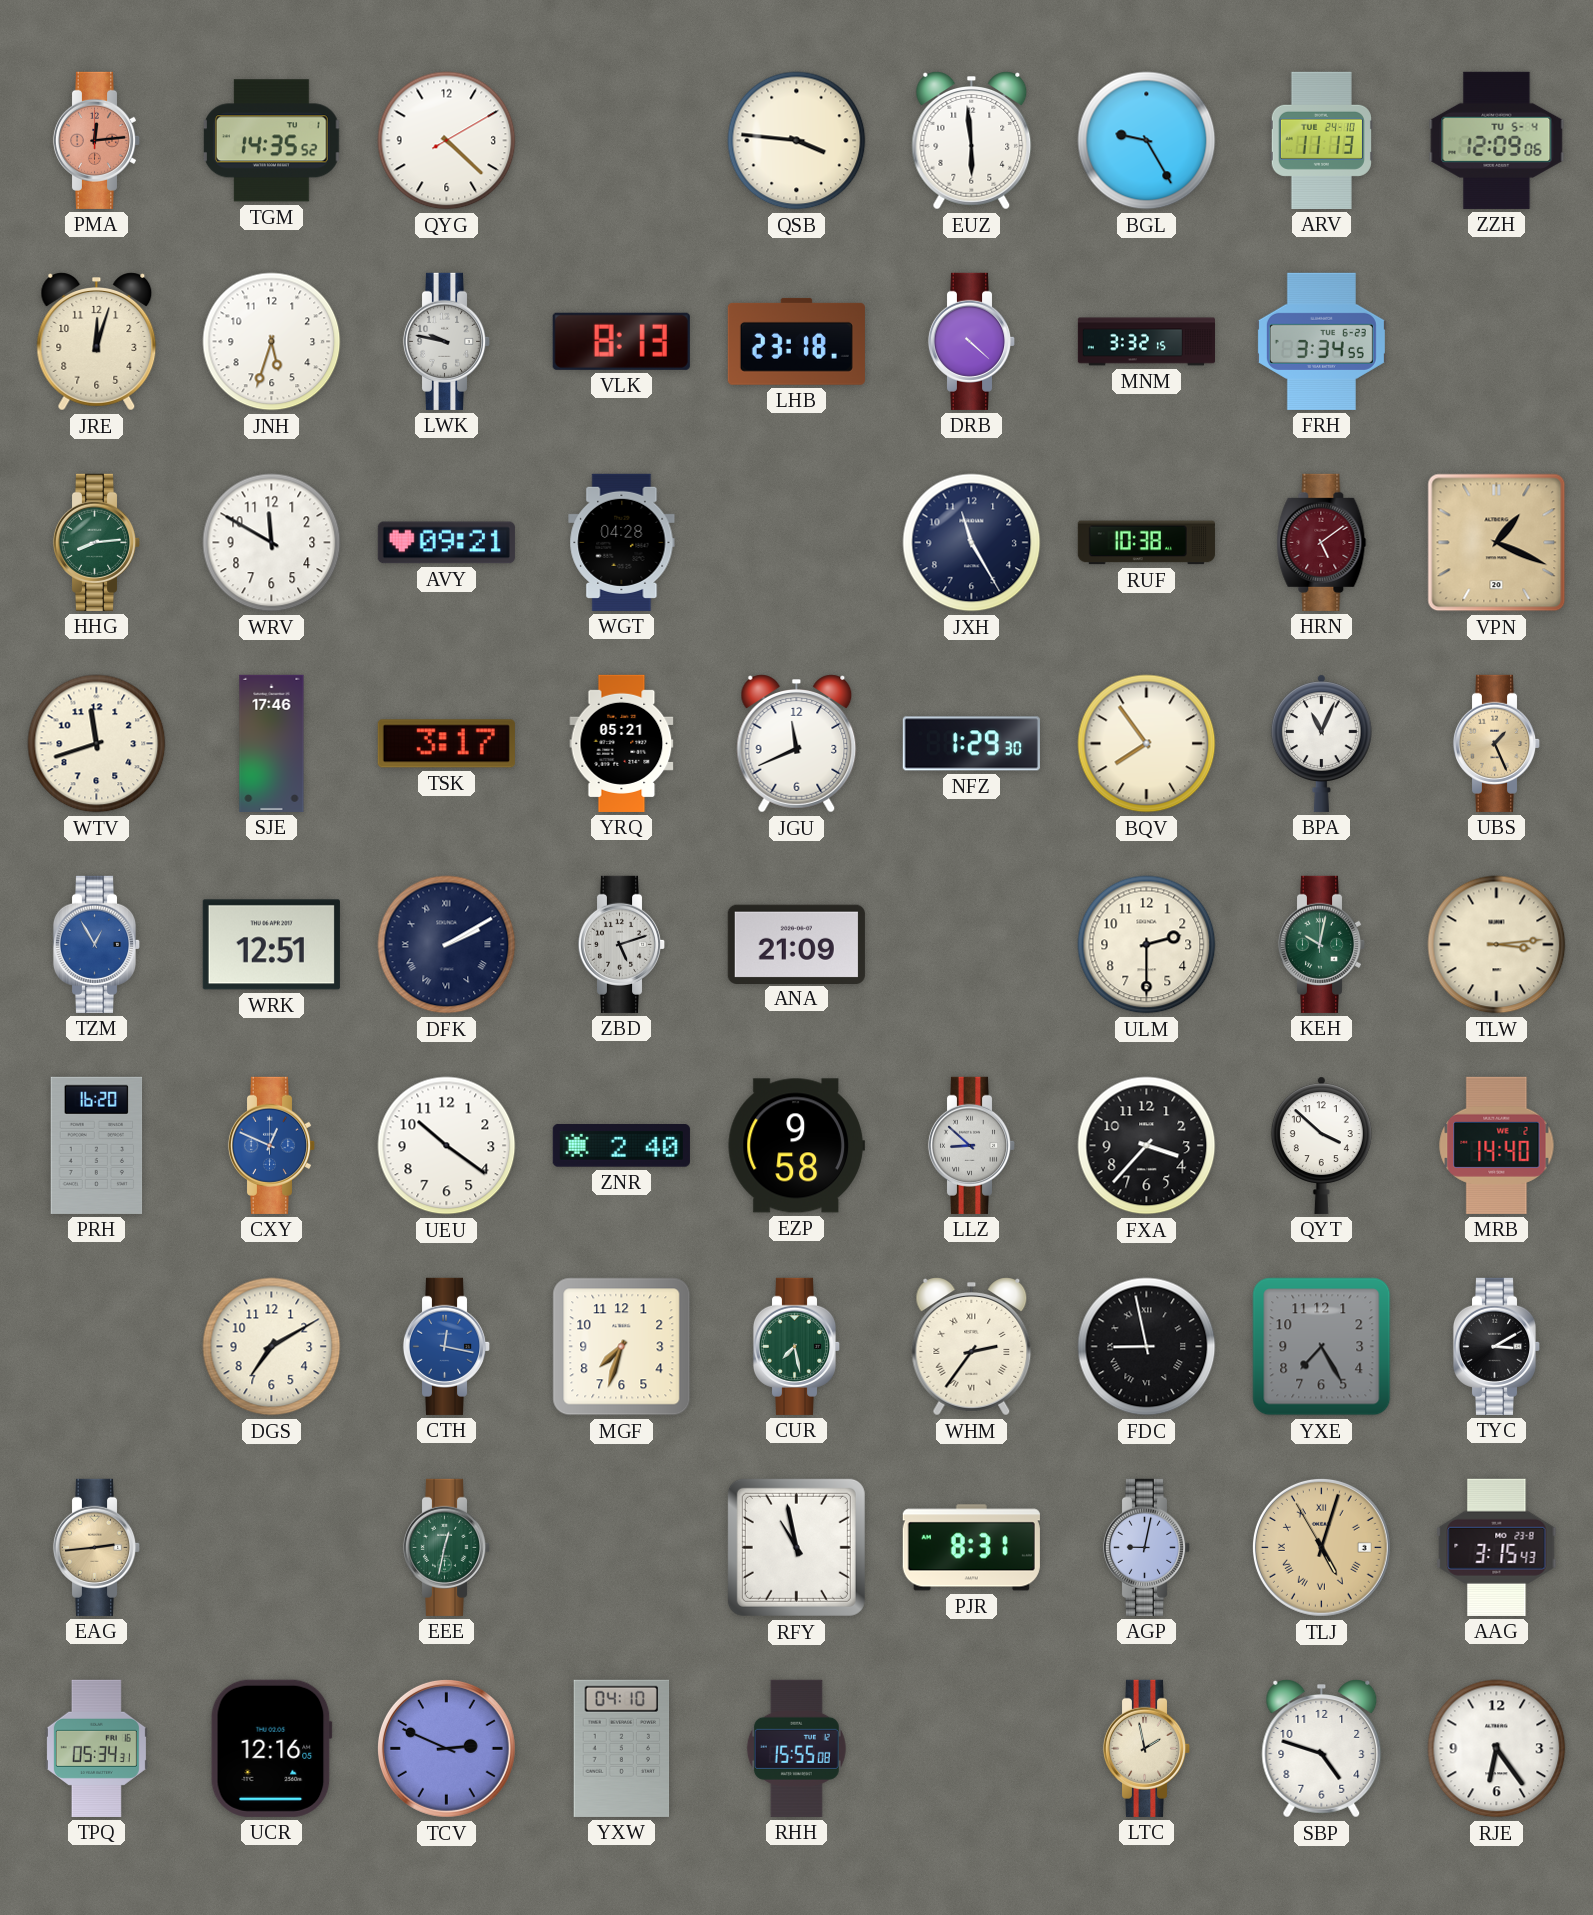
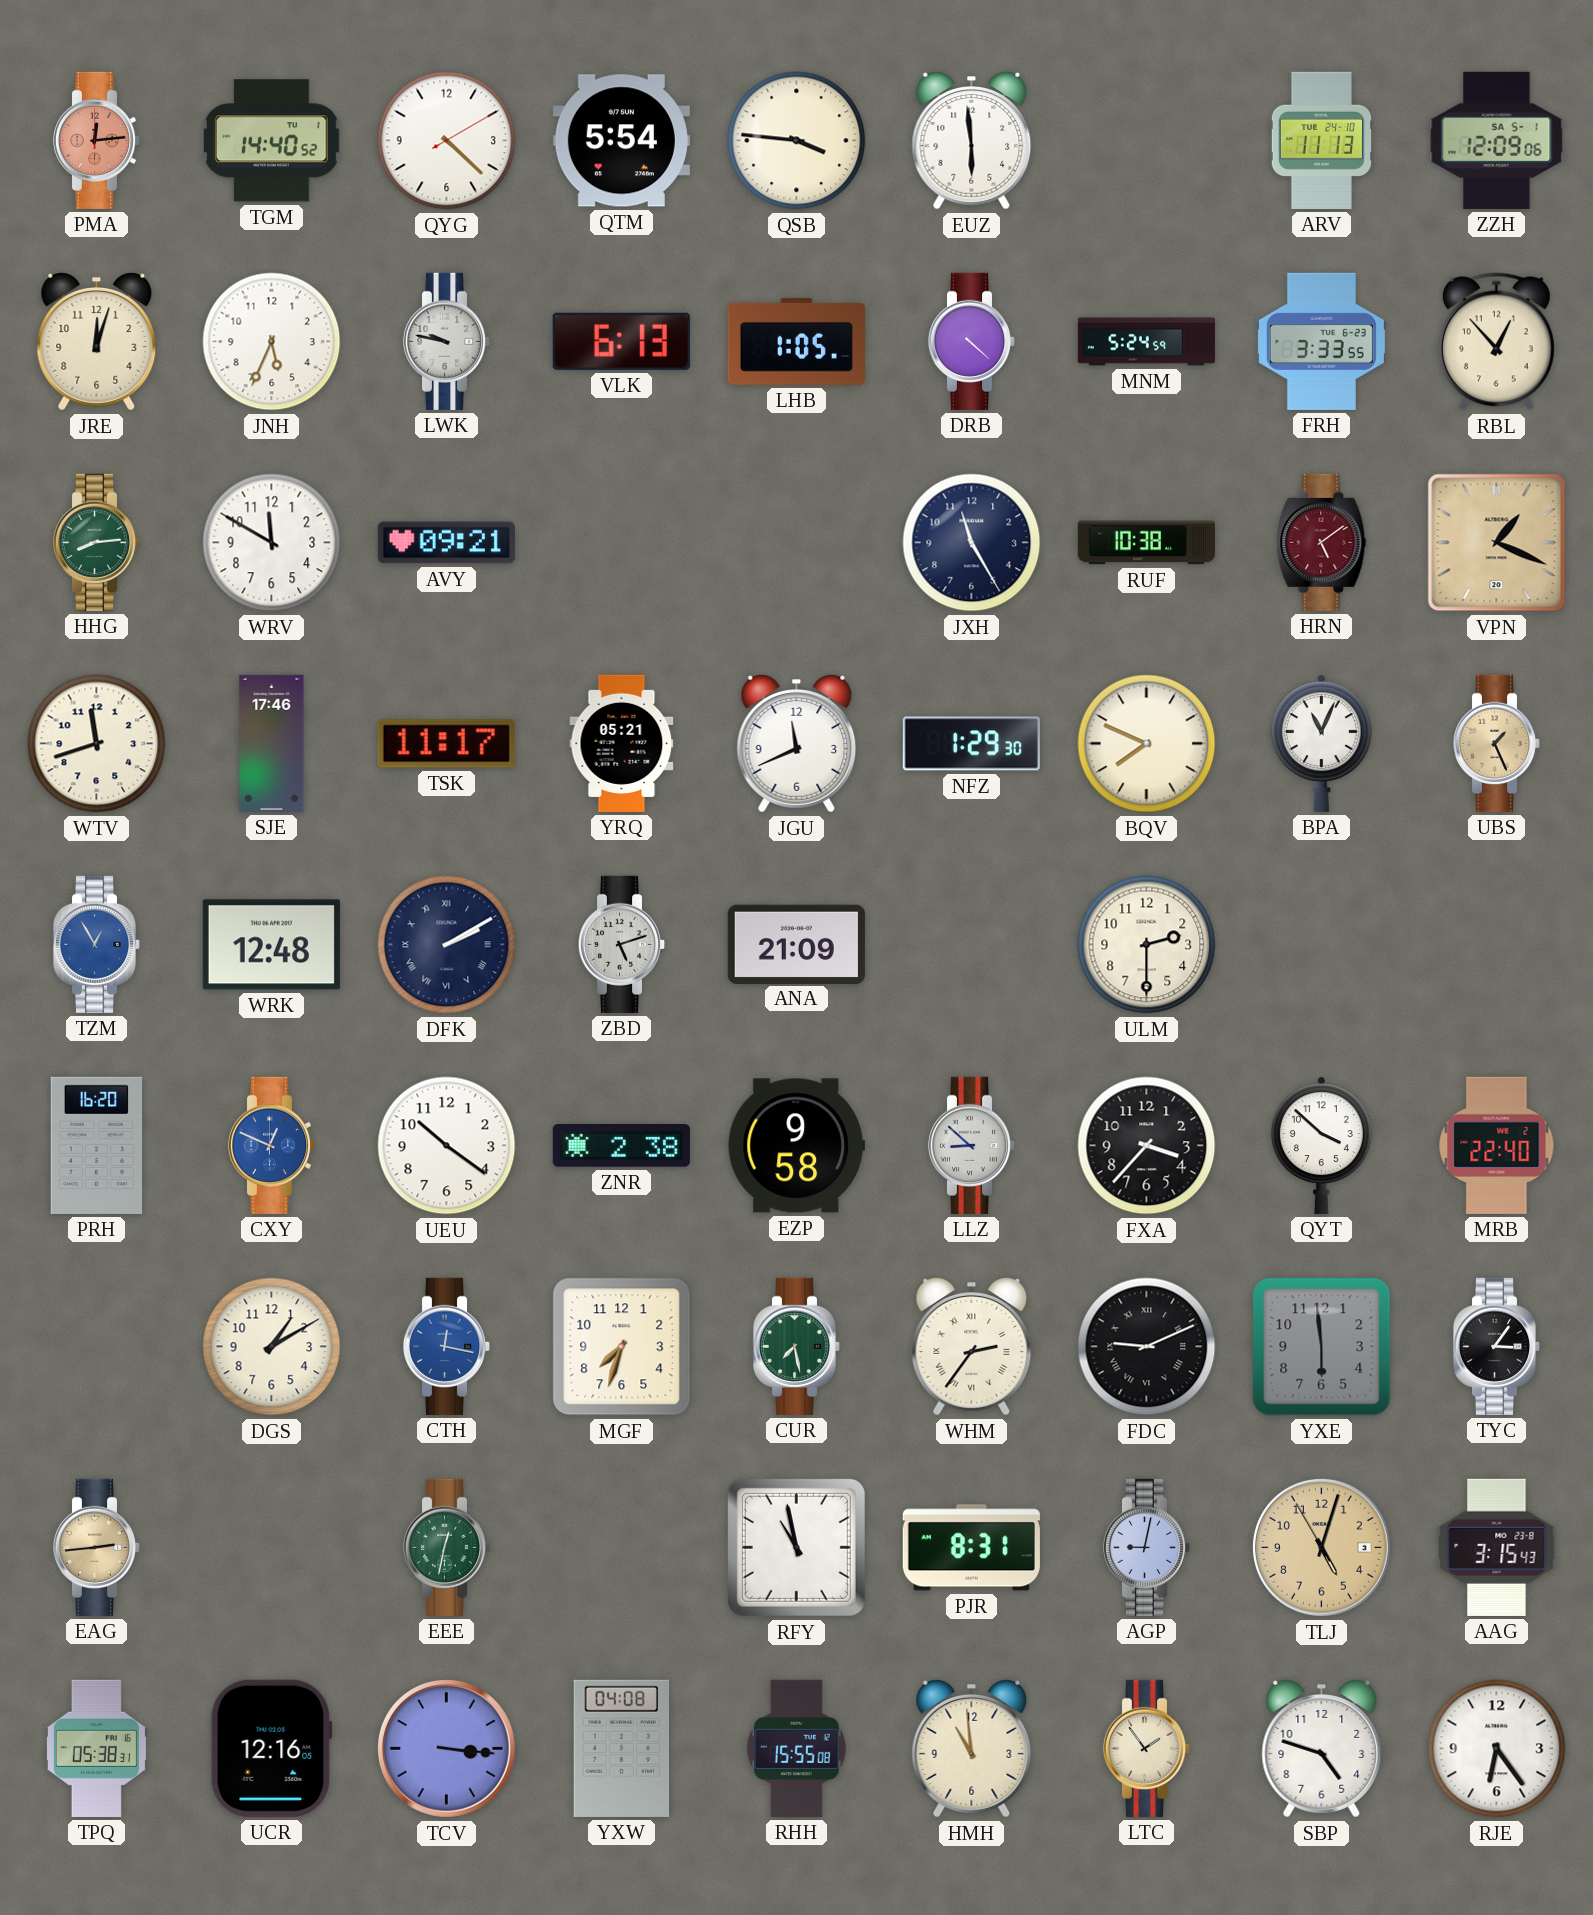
TGM: 14:35 -> 14:40 (271, 141)
QTM: none -> 5:54 (621, 141)
BGL: 9:25 -> none (1147, 141)
ZZH date: TU 5-4 -> SA 5-1 (1497, 140)
JNH: 5:33 -> 5:34 (272, 342)
VLK: 8:13 -> 6:13 (621, 341)
LHB: 23:18 -> 1:05 (796, 341)
MNM: 3:32 -> 5:24 (1146, 342)
FRH: 3:34 -> 3:33 (1321, 341)
RBL: none -> 12:53 (1496, 342)
WGT: 04:28 -> none (622, 542)
TSK: 3:17 -> 11:17 (446, 744)
BQV: 7:54 -> 7:49 (1147, 744)
WRK: 12:51 -> 12:48 (271, 945)
KEH: 10:02 -> none (1322, 944)
TLW: 3:14 -> none (1497, 945)
ZNR: 2:40 -> 2:38 (621, 1146)
MRB: 14:40 -> 22:40 (1497, 1145)
DGS: 7:10 -> 1:10 (272, 1347)
FDC: 8:58 -> 9:11 (1147, 1347)
YXE: 7:25 -> 5:59 (1322, 1347)
TYC: 3:10 -> 3:06 (1497, 1346)
TLJ numerals: Roman -> Arabic (1321, 1547)
TPQ: 05:34 -> 05:38 (96, 1748)
TCV: 2:49 -> 3:16 (446, 1748)
YXW: 04:10 -> 04:08 (622, 1748)
HMH: none -> 10:59 (972, 1749)
LTC: 1:58 -> 1:54 (1147, 1748)
